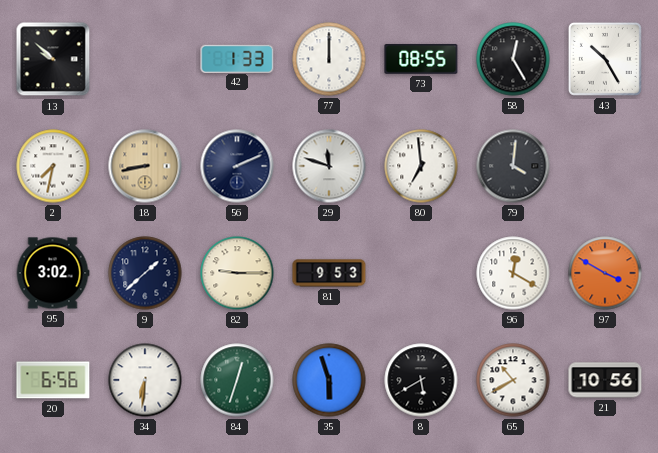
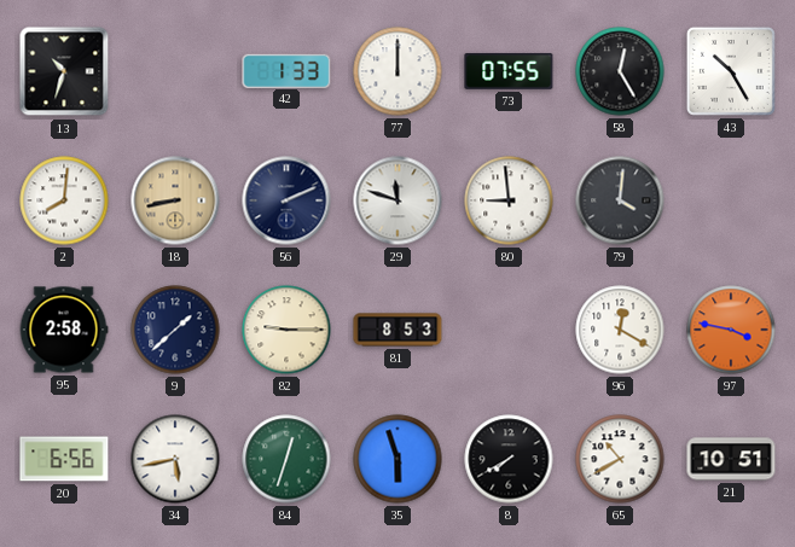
13: 9:52 -> 10:33 (64, 71)
73: 08:55 -> 07:55 (509, 71)
2: 7:32 -> 8:01 (64, 200)
80: 6:59 -> 8:59 (509, 200)
95: 3:02 -> 2:58 (64, 330)
81: 9:53 -> 8:53 (397, 330)
97: 3:50 -> 3:47 (731, 330)
34: 6:31 -> 5:43 (175, 459)
8: 5:40 -> 7:40 (509, 459)
21: 10:56 -> 10:51 (731, 459)
